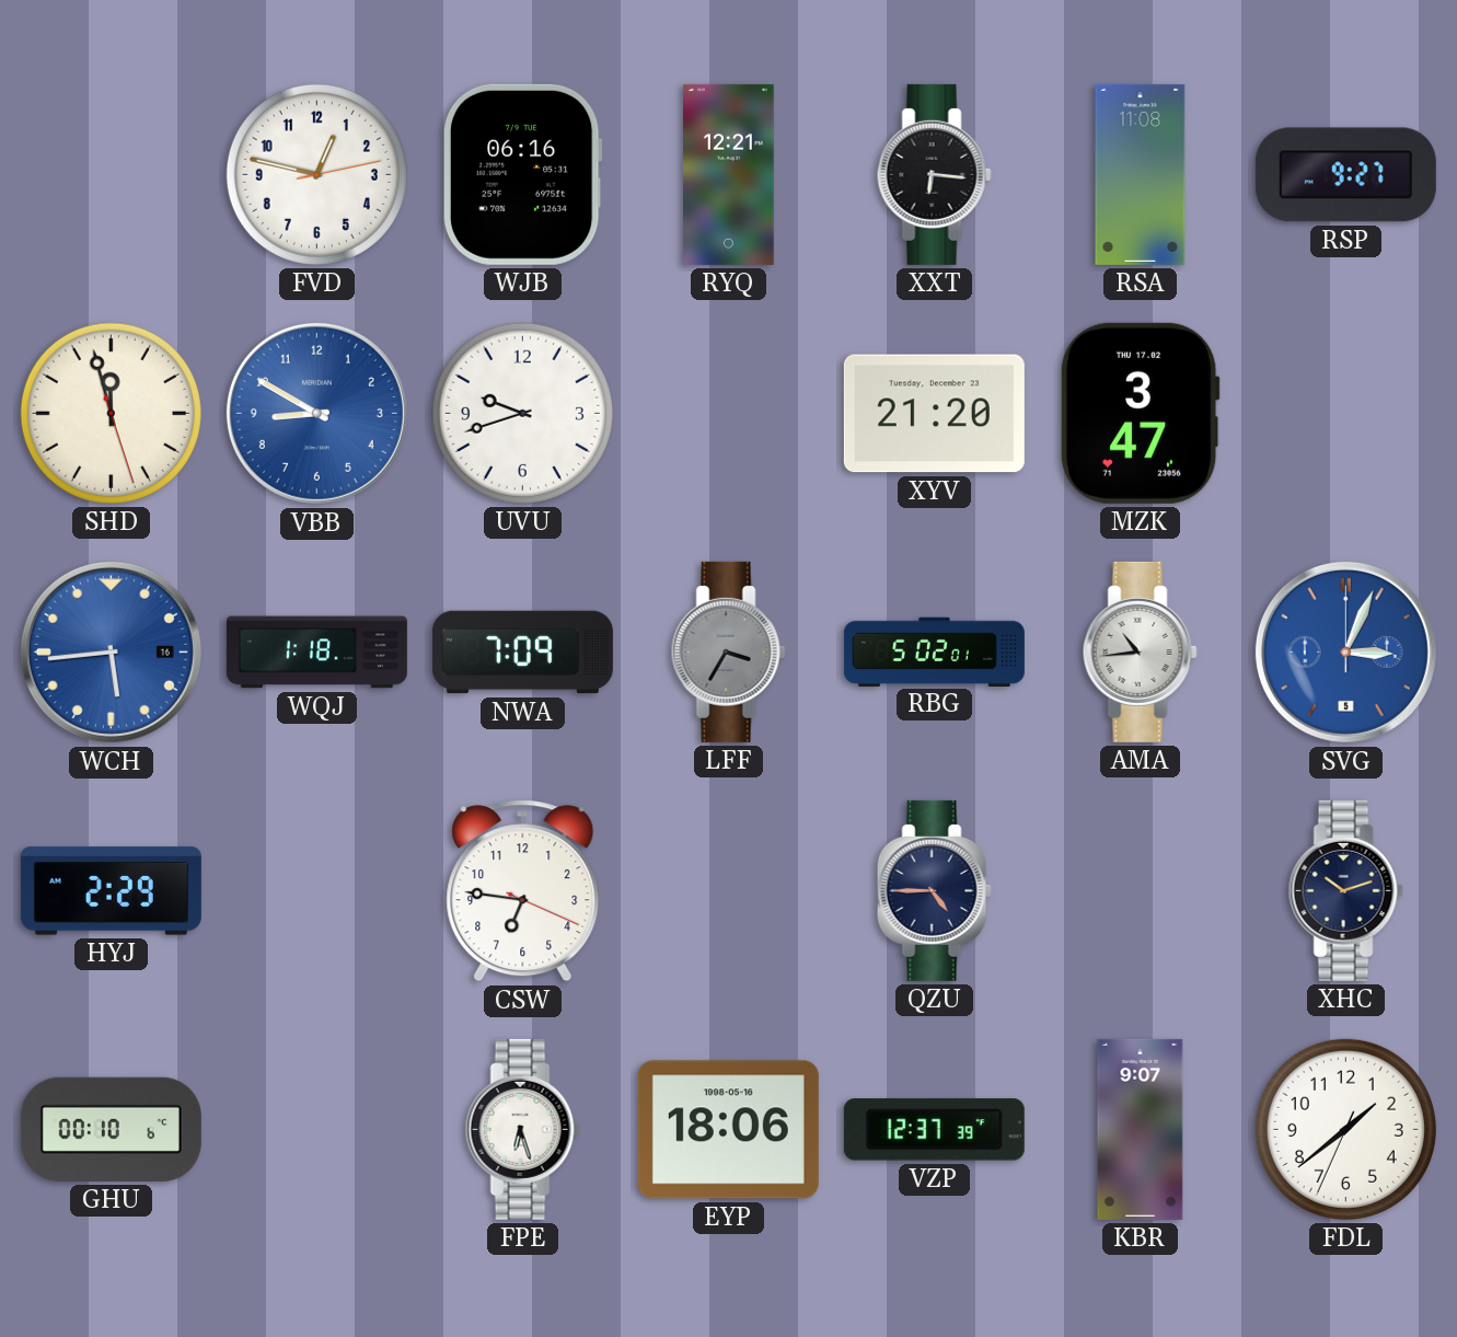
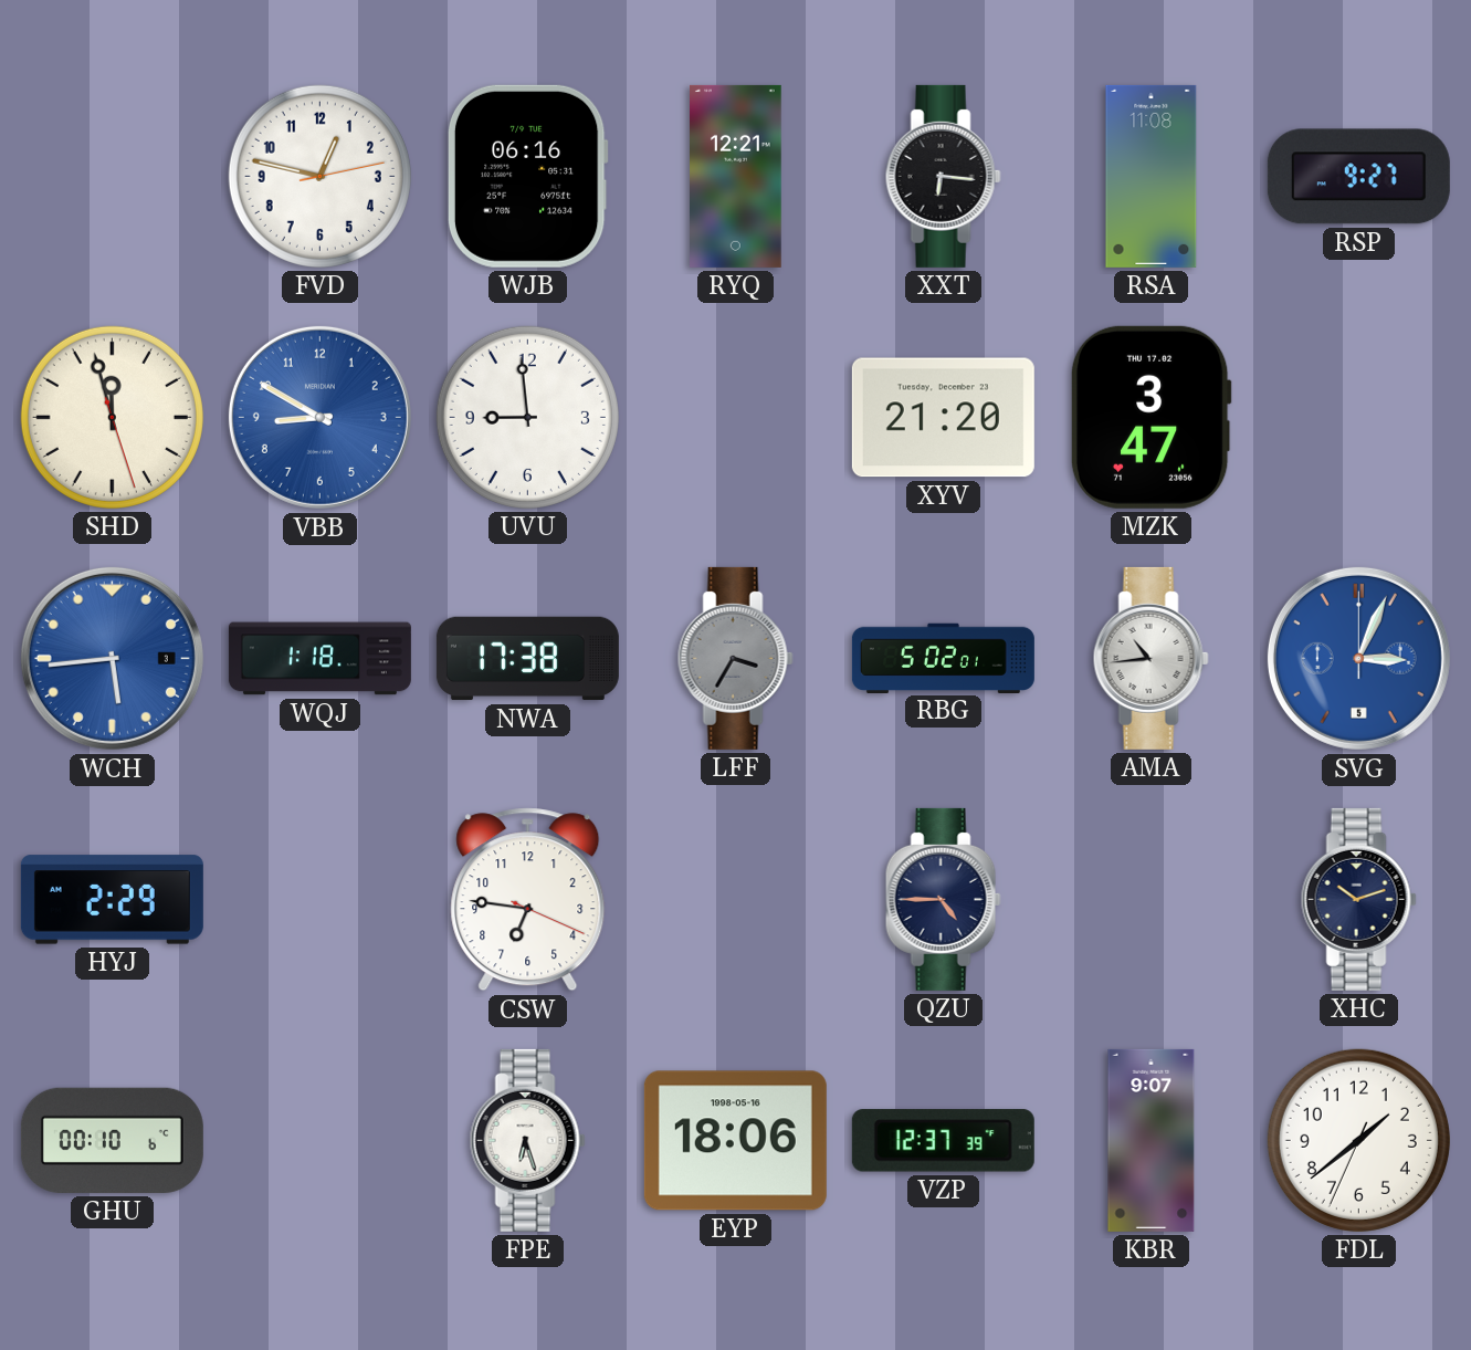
UVU: 9:42 -> 8:59 (527, 417)
WCH date: 16 -> 3 (112, 658)
NWA: 7:09 -> 17:38 (527, 659)
